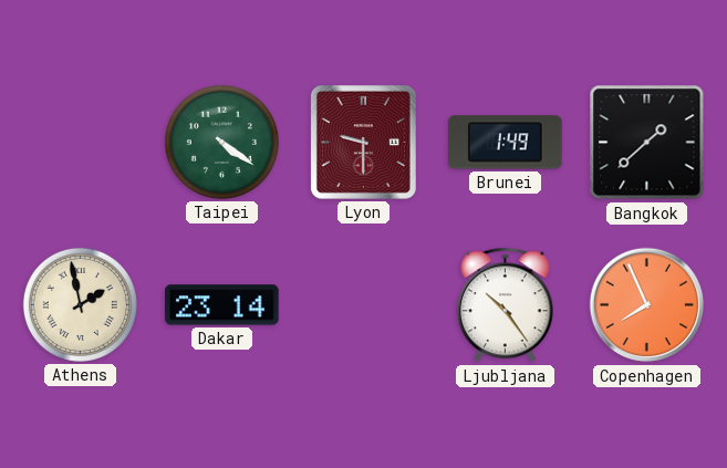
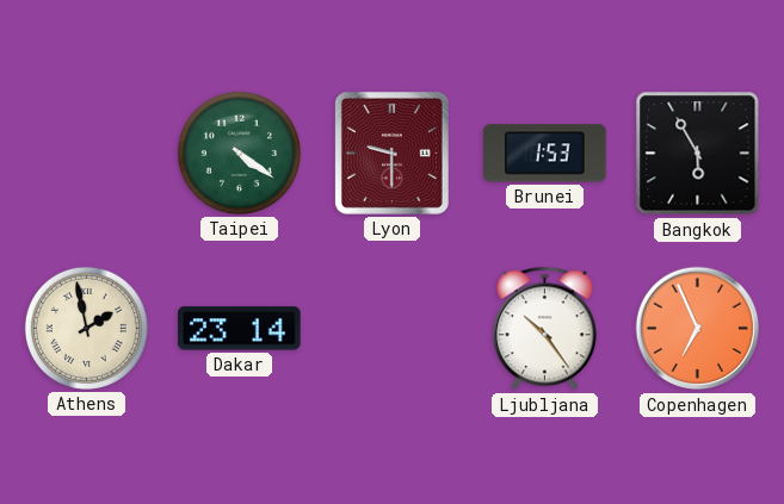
Brunei: 1:49 -> 1:53 (545, 154)
Bangkok: 1:38 -> 5:55 (698, 154)
Copenhagen: 7:56 -> 6:56 (698, 329)
